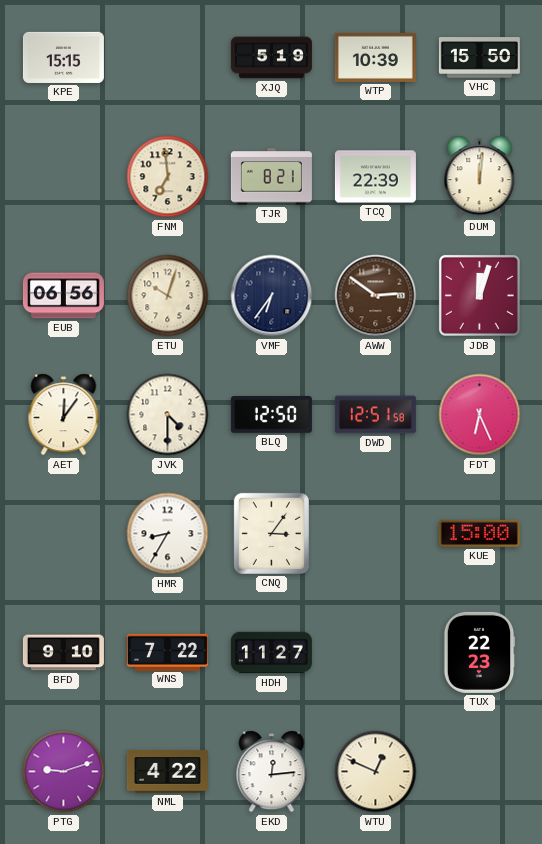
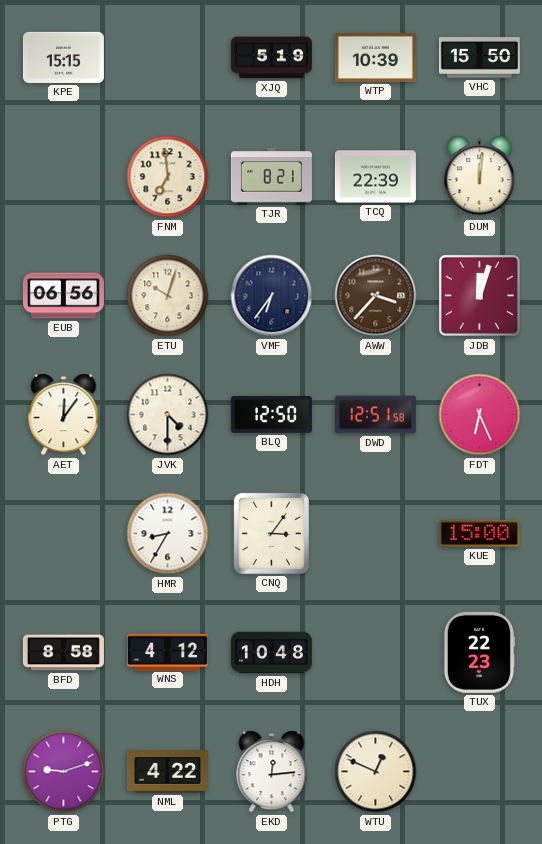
AWW: 2:51 -> 3:37 (376, 296)
BFD: 9:10 -> 8:58 (63, 653)
WNS: 7:22 -> 4:12 (167, 652)
HDH: 11:27 -> 10:48 (271, 653)
